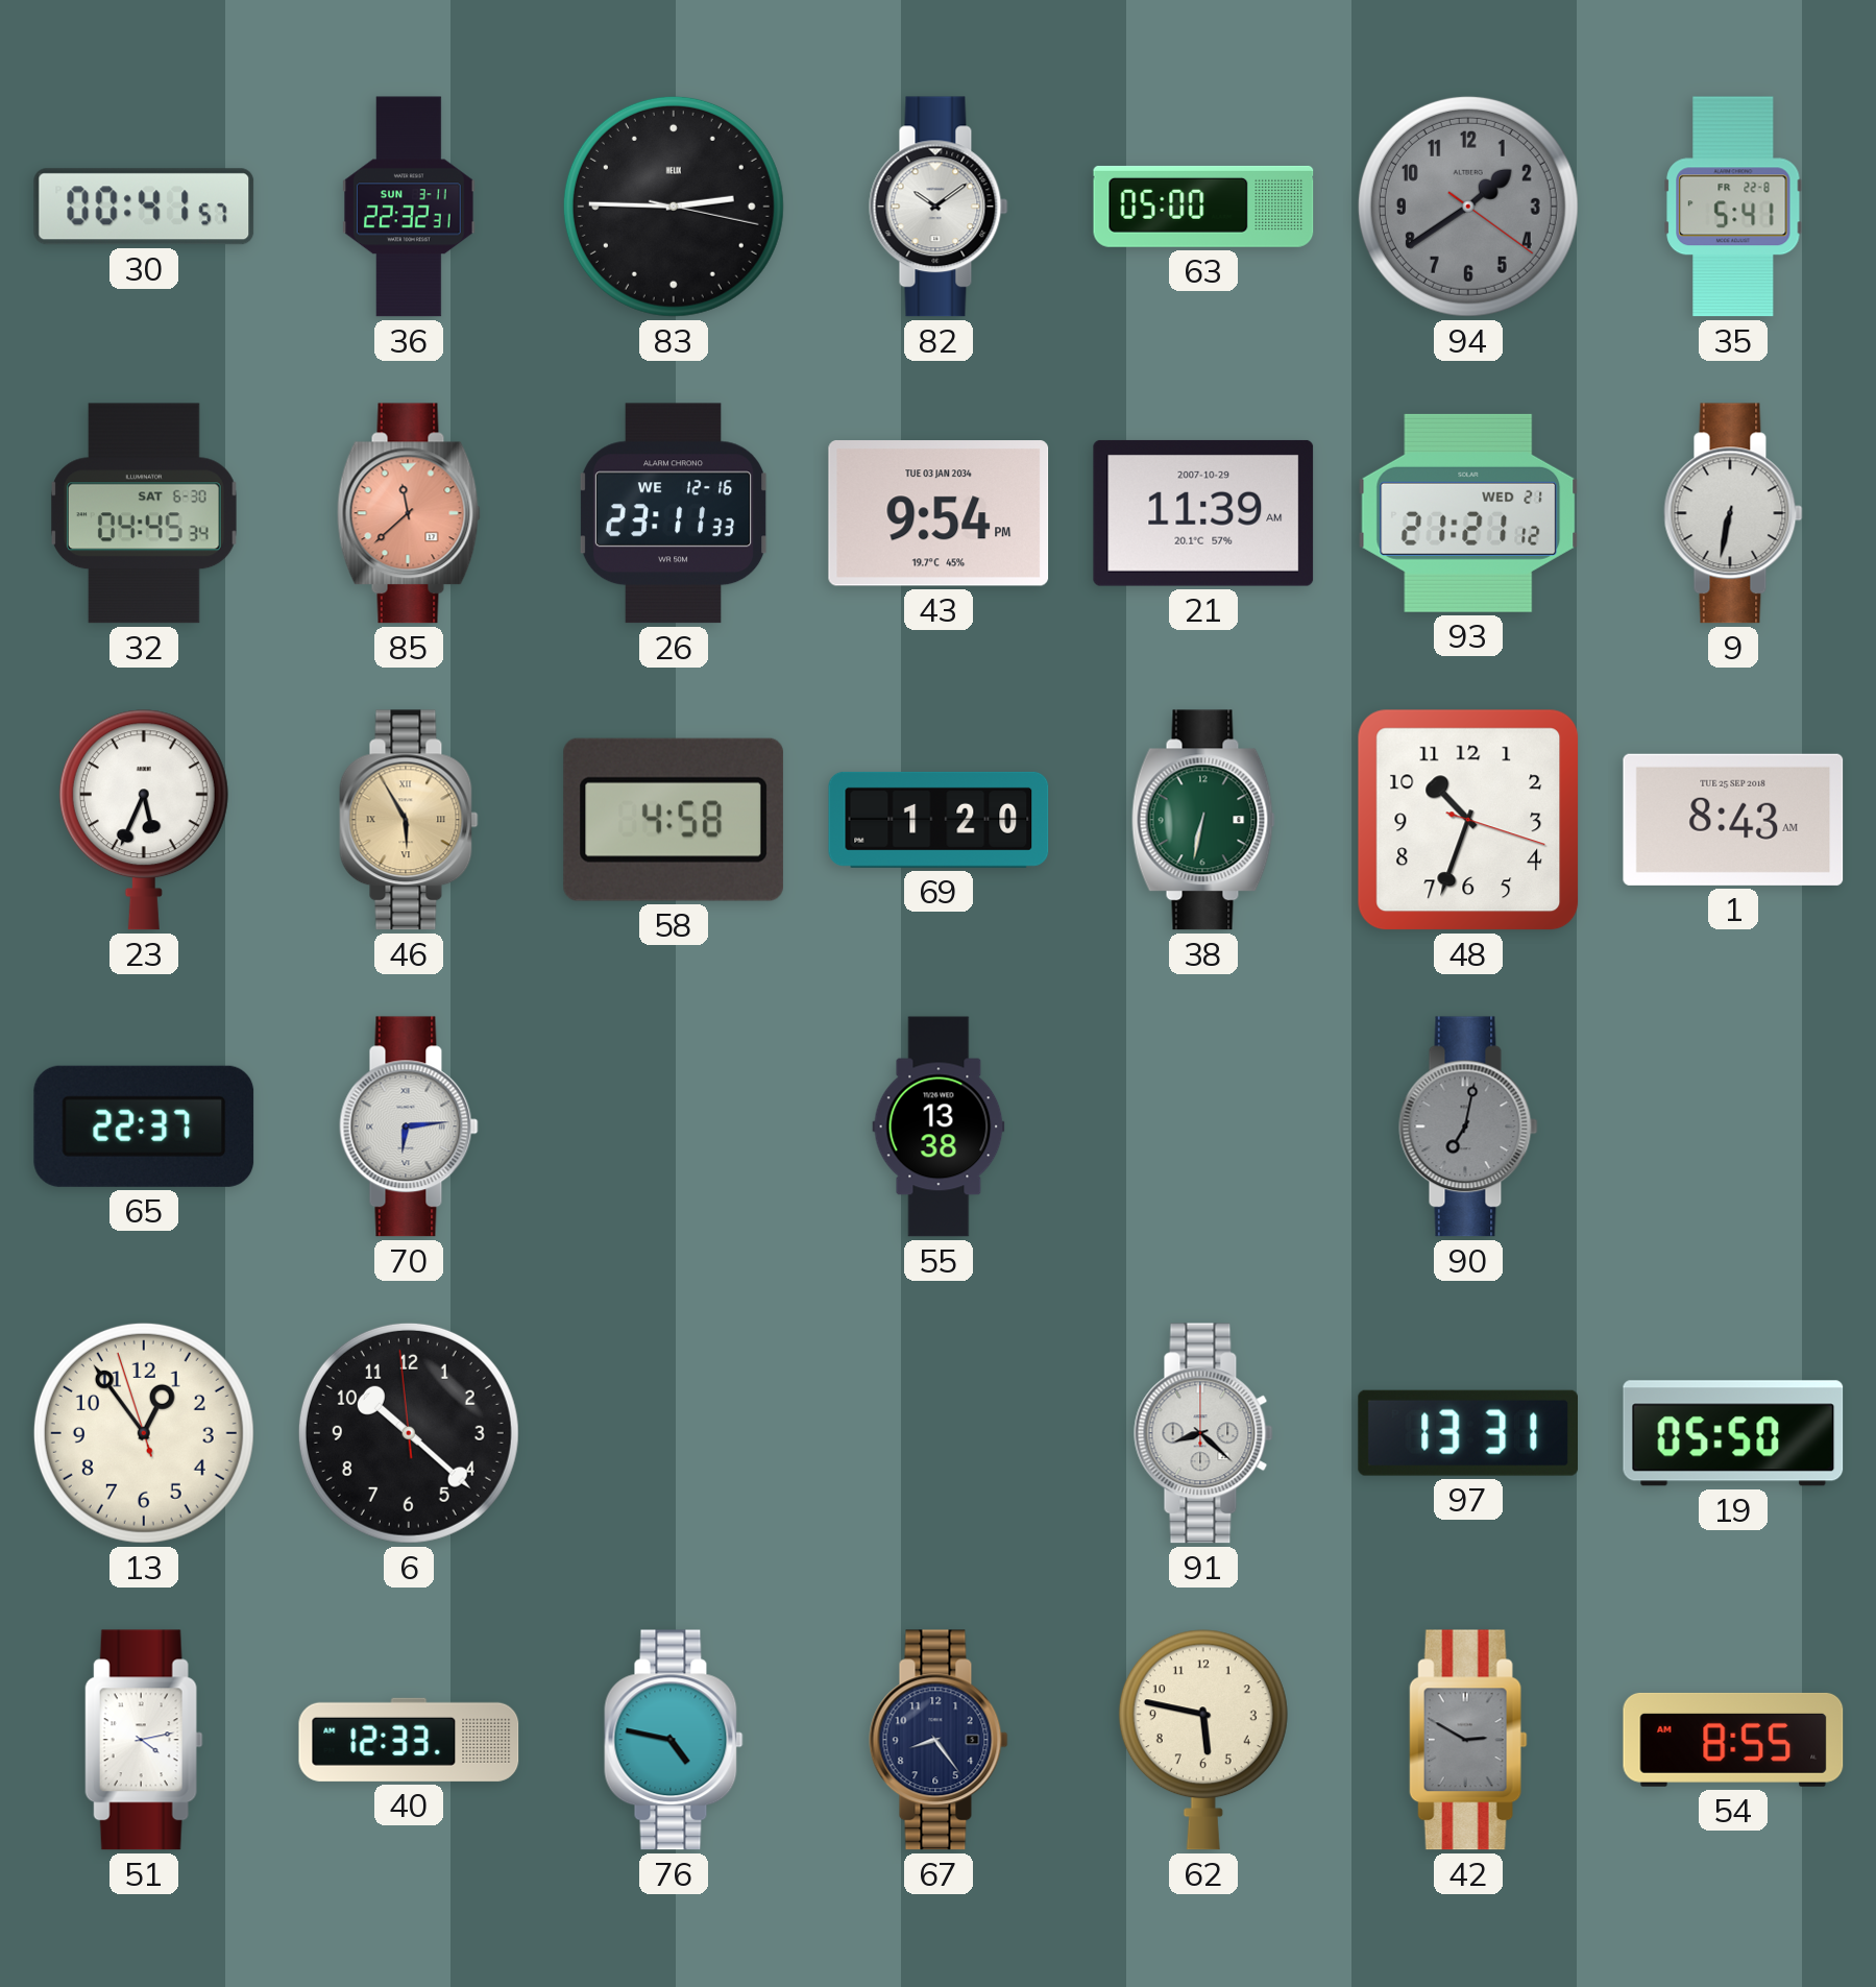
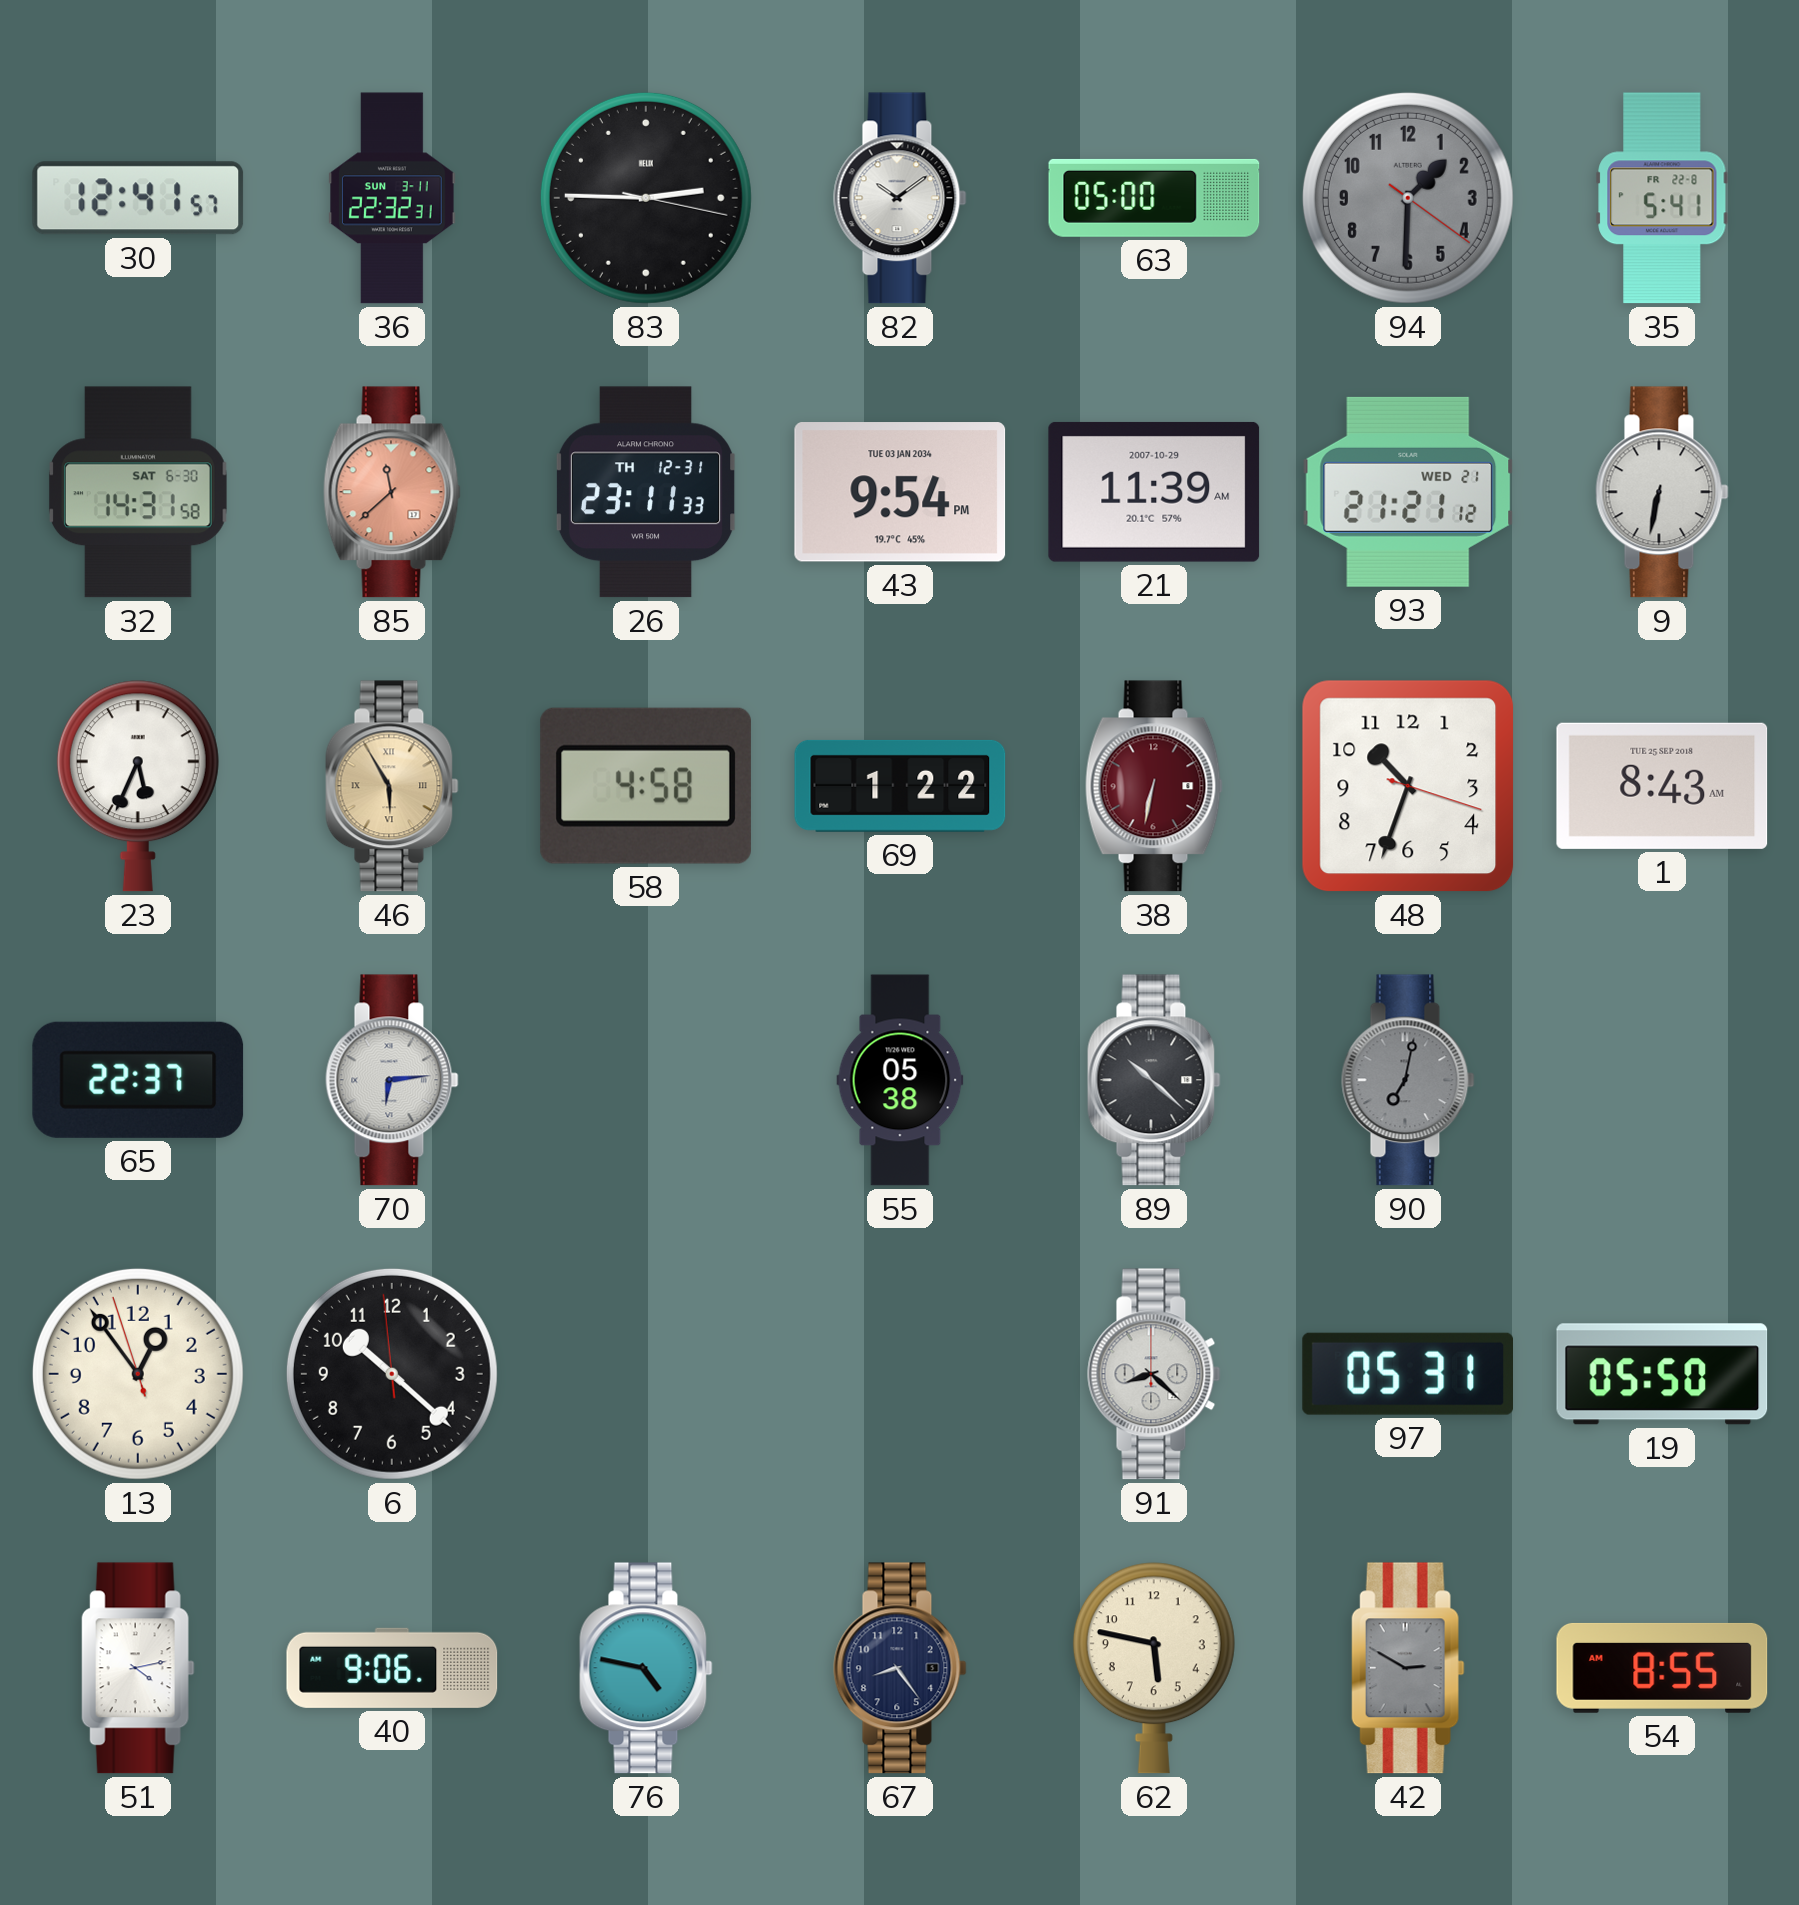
30: 00:41 -> 12:41 (138, 198)
94: 1:39 -> 1:30 (1408, 198)
32: 04:45 -> 14:31 (138, 492)
26 date: WE 12-16 -> TH 12-31 (646, 492)
69: 1:20 -> 1:22 (900, 786)
38 dial: green -> burgundy (1154, 786)
55: 13:38 -> 05:38 (900, 1080)
89: none -> 10:22 (1154, 1080)
97: 13:31 -> 05:31 (1407, 1374)
40: 12:33 -> 9:06 (392, 1668)
